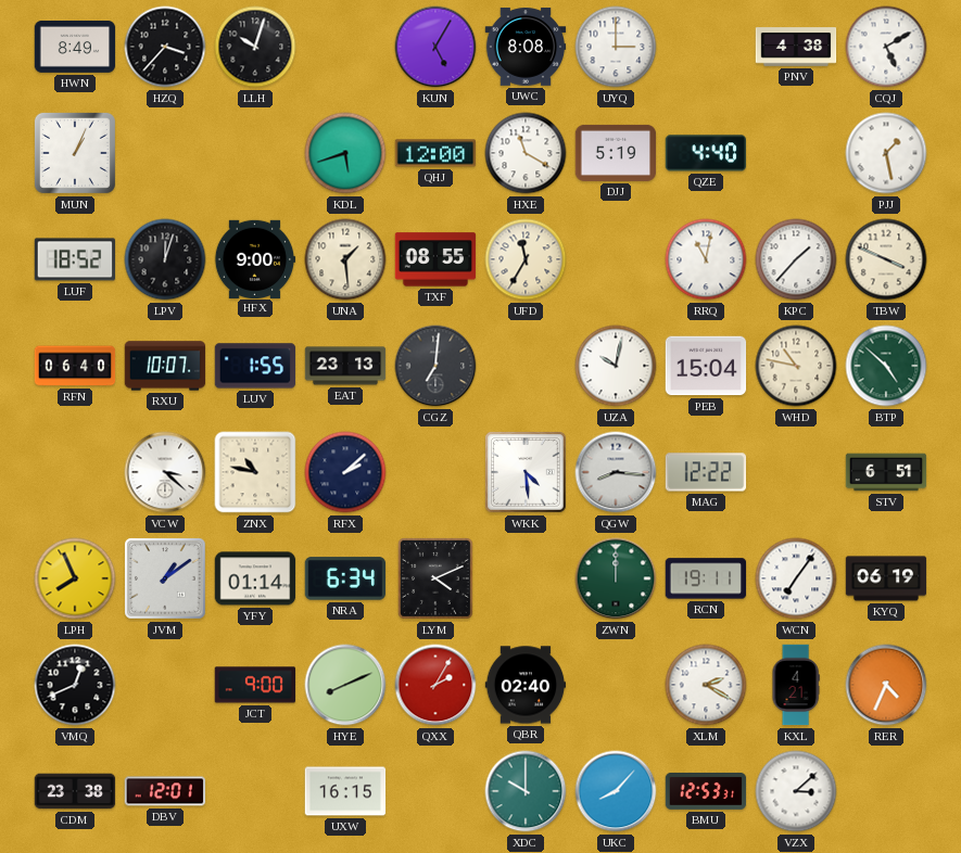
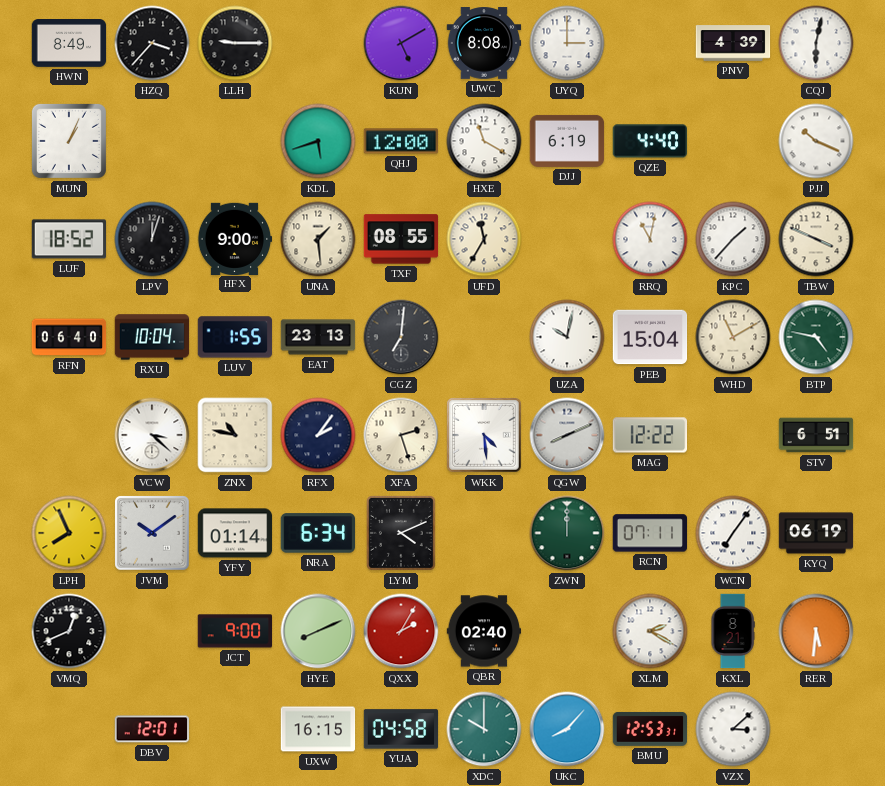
LLH: 10:03 -> 9:15 (235, 43)
KUN: 5:05 -> 5:10 (401, 43)
PNV: 4:38 -> 4:39 (733, 43)
CQJ: 5:10 -> 6:02 (816, 43)
DJJ: 5:19 -> 6:19 (567, 141)
PJJ: 1:28 -> 10:19 (816, 141)
RXU: 10:07 -> 10:04 (152, 337)
WHD: 10:47 -> 11:10 (733, 337)
BTP: 4:52 -> 4:47 (816, 337)
RFX: 2:08 -> 2:06 (318, 435)
XFA: none -> 2:27 (401, 435)
QGW: 8:16 -> 8:11 (567, 435)
JVM: 1:09 -> 10:09 (152, 533)
RCN: 19:11 -> 07:11 (650, 533)
KXL: 4:21 -> 8:21 (733, 631)
RER: 4:34 -> 5:31 (816, 631)
CDM: 23:38 -> none (75, 791)
YUA: none -> 04:58 (401, 729)
